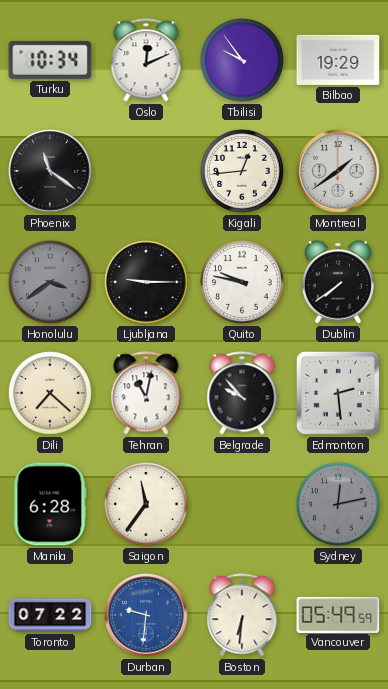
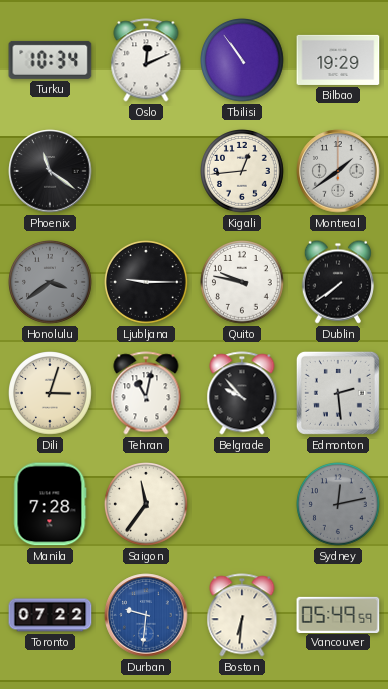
Tbilisi: 9:54 -> 10:54 (243, 61)
Dili: 7:22 -> 3:03 (51, 394)
Manila: 6:28 -> 7:28 (50, 504)
